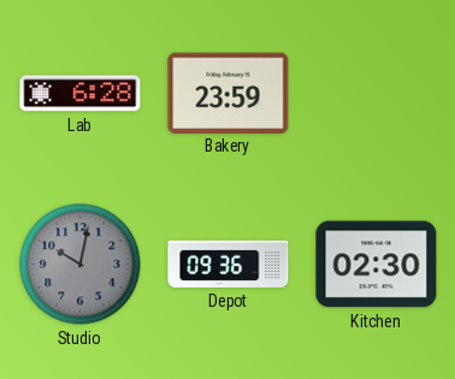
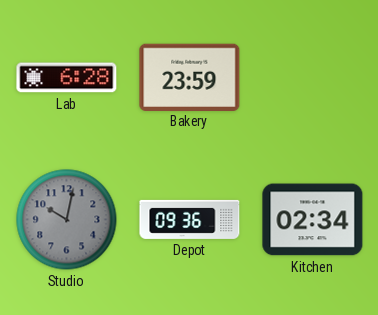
Kitchen: 02:30 -> 02:34 (313, 220)
